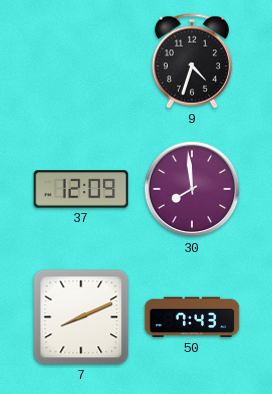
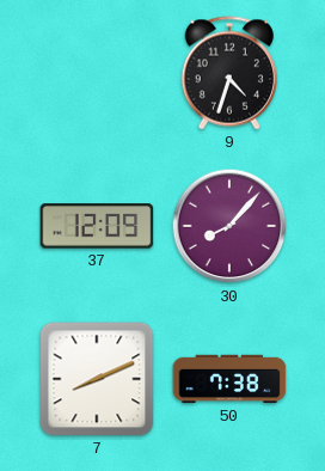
30: 7:59 -> 8:07 (229, 226)
50: 7:43 -> 7:38 (229, 379)
